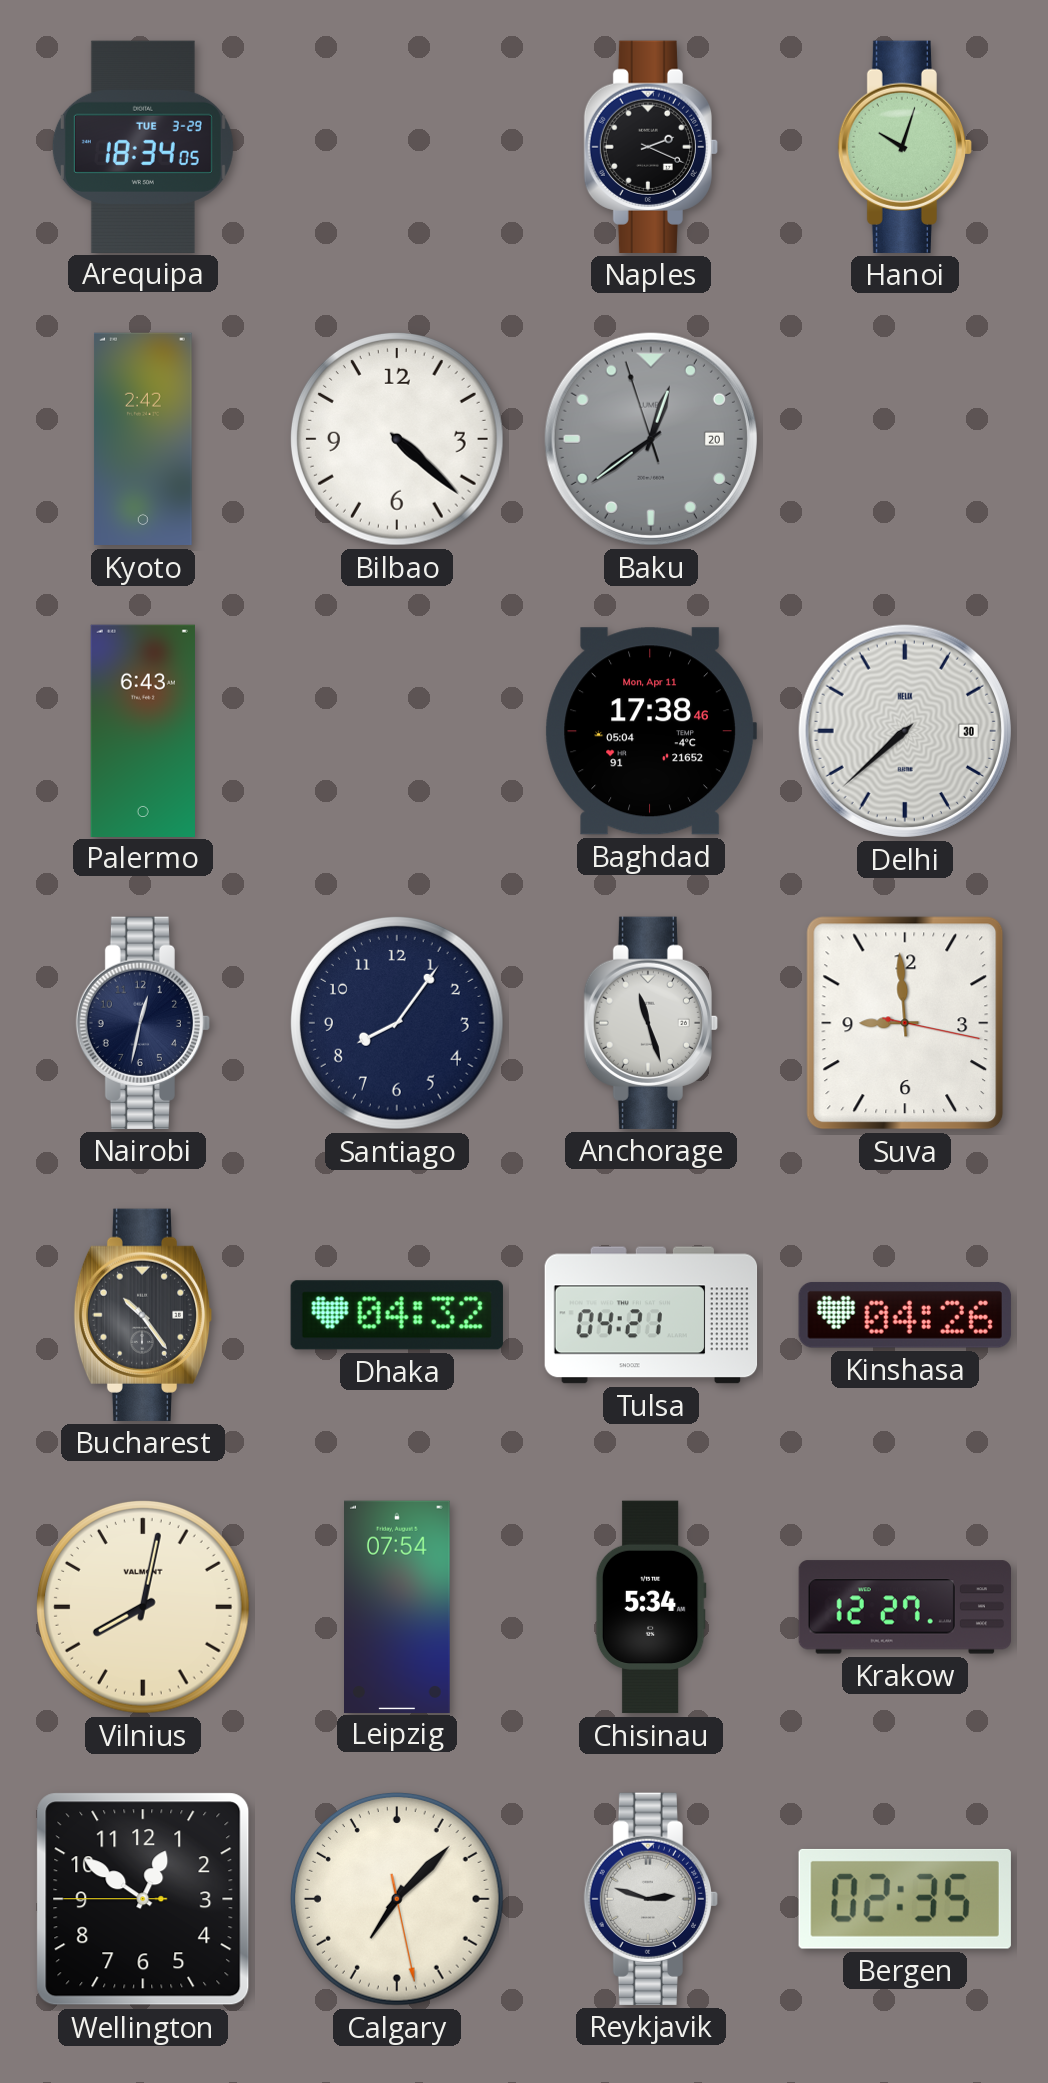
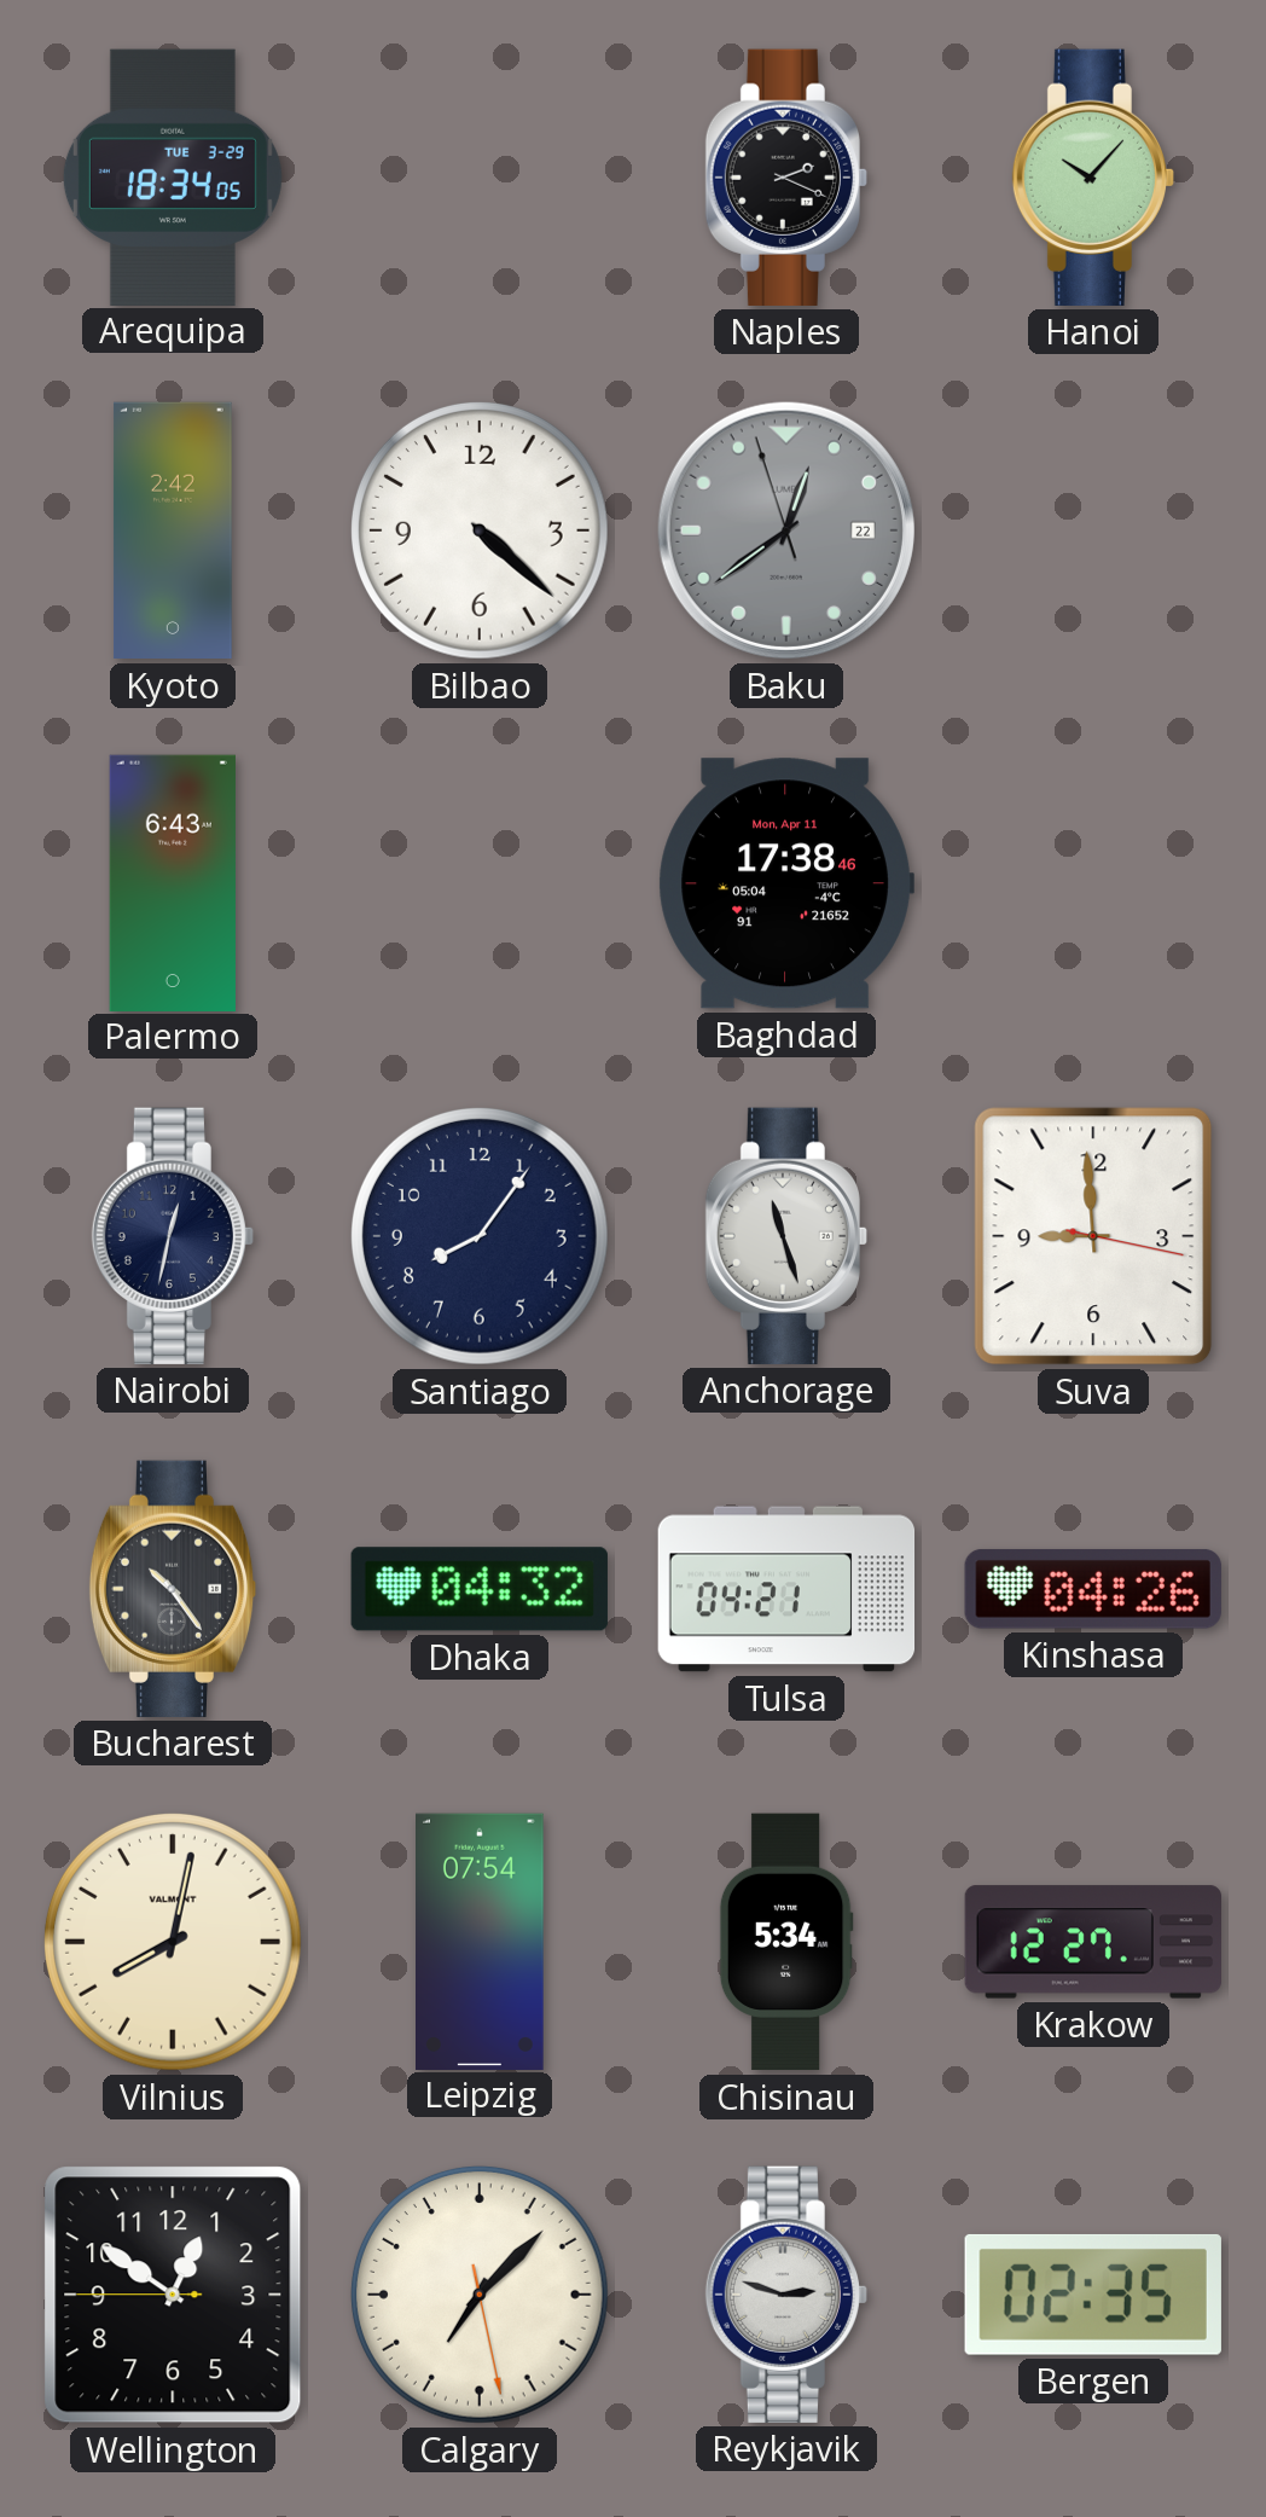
Hanoi: 10:03 -> 10:07 (1092, 178)
Baku date: 20 -> 22 (786, 530)
Delhi: 7:38 -> none (905, 731)
